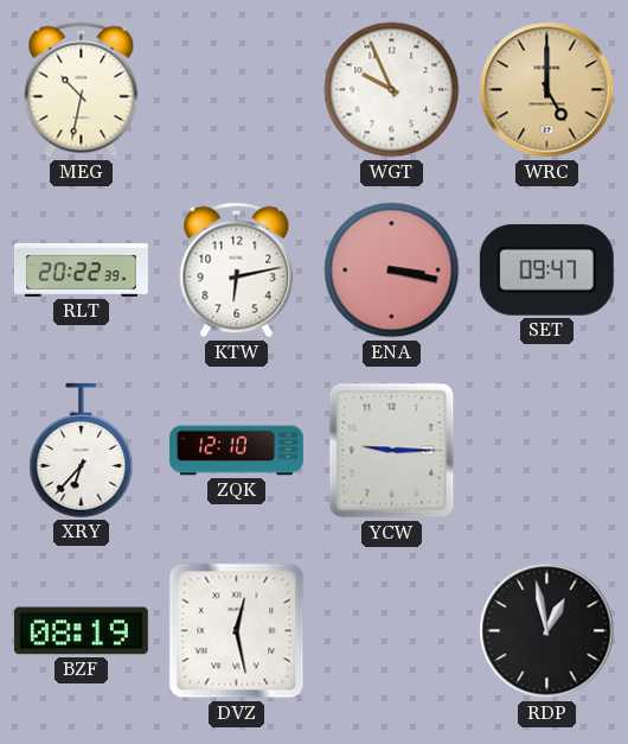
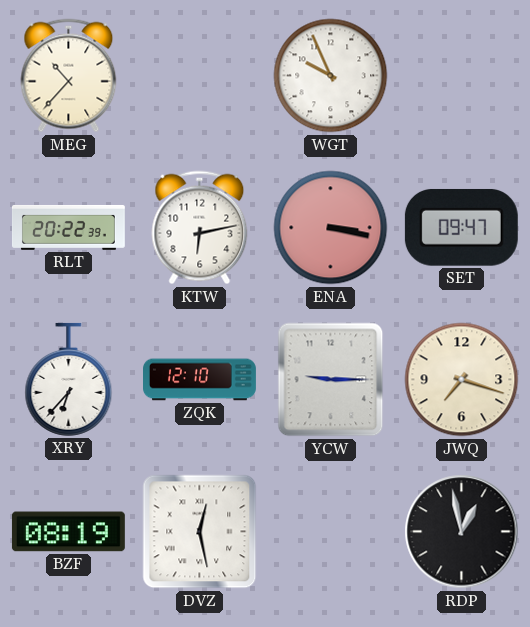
MEG: 10:32 -> 10:37 (69, 76)
WRC: 5:00 -> none (547, 90)
JWQ: none -> 7:18 (462, 380)
